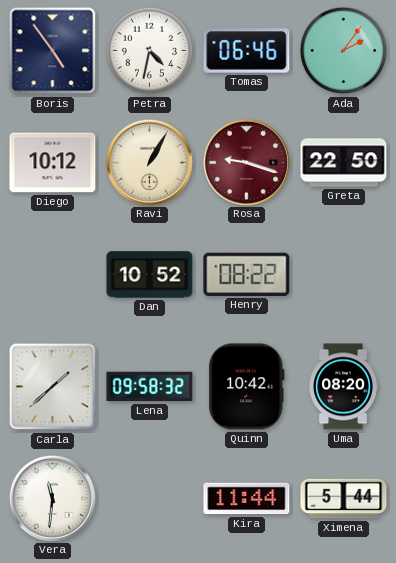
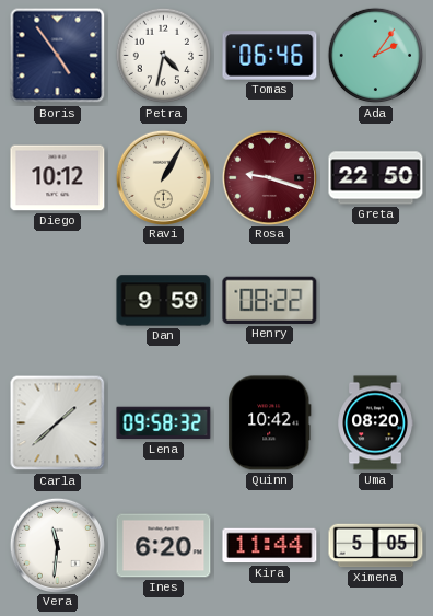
Dan: 10:52 -> 9:59 (164, 301)
Ines: none -> 6:20 (164, 546)
Ximena: 5:44 -> 5:05 (376, 546)
